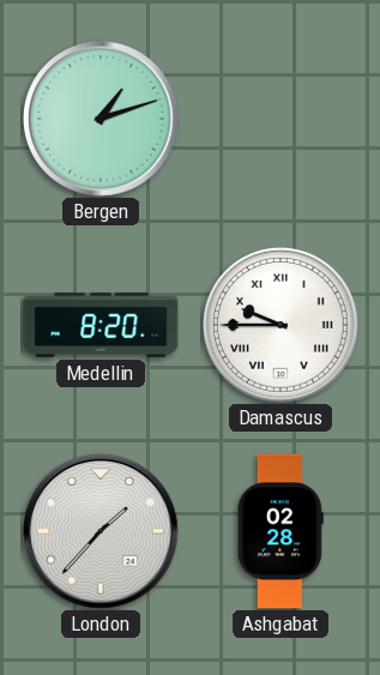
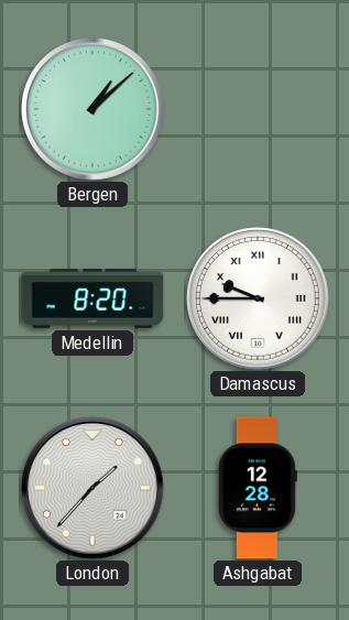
Bergen: 1:12 -> 1:08 (94, 110)
Ashgabat: 02:28 -> 12:28 (258, 488)
